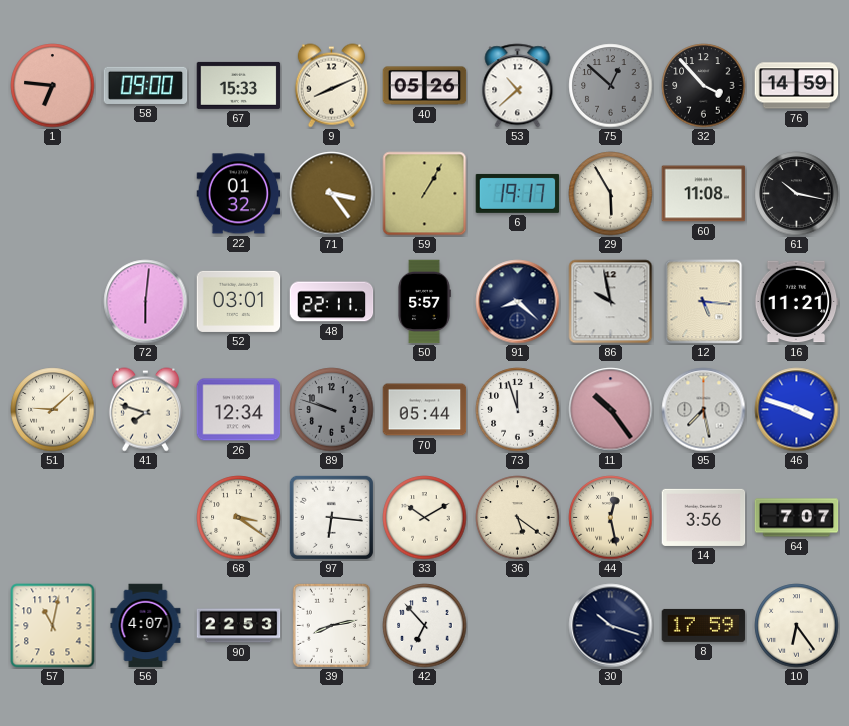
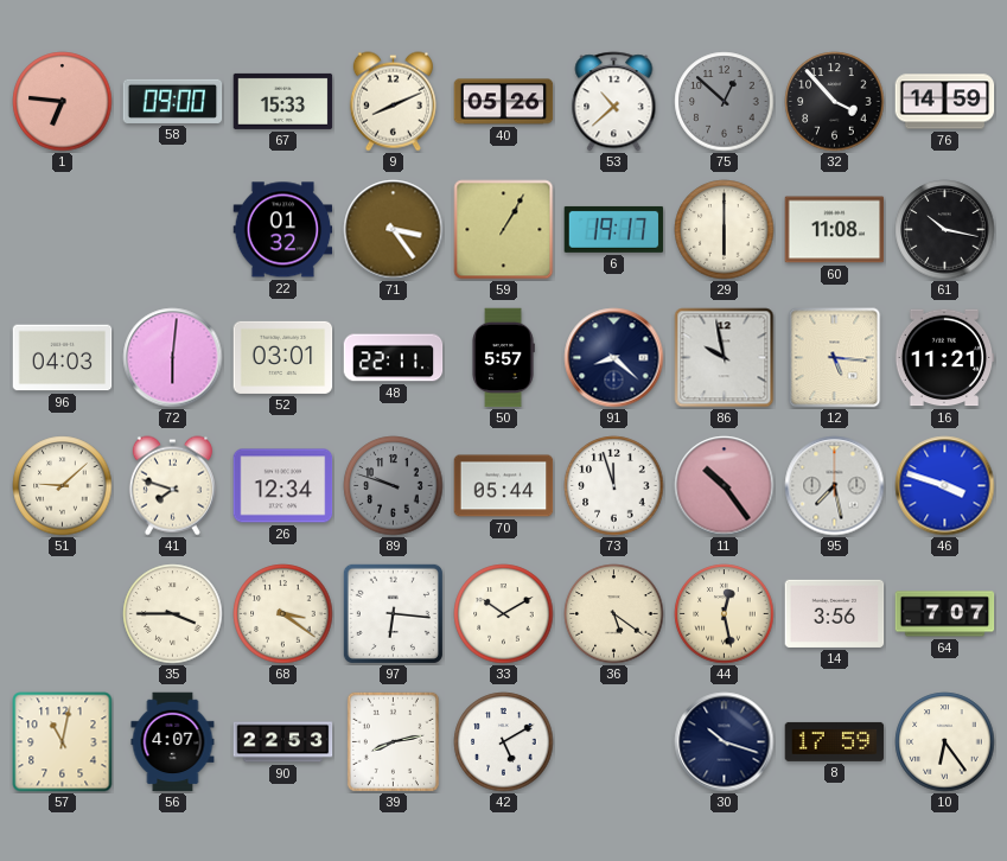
29: 5:55 -> 6:00 (725, 230)
96: none -> 04:03 (63, 358)
35: none -> 3:45 (173, 614)
42: 6:53 -> 5:10 (504, 742)
